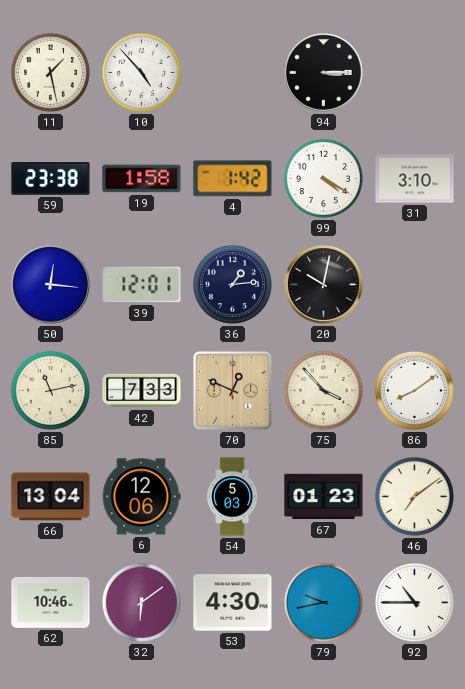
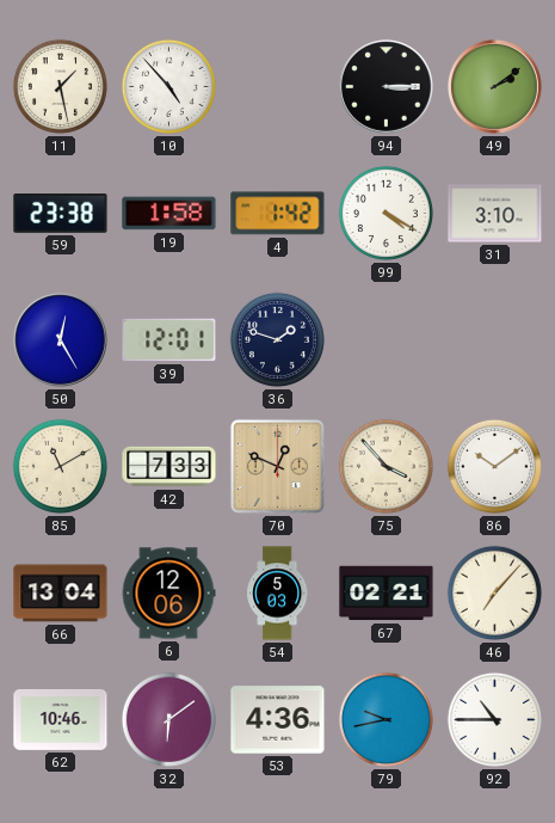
49: none -> 2:09 (495, 87)
50: 12:16 -> 12:25 (61, 340)
36: 1:14 -> 1:48 (277, 339)
20: 10:02 -> none (324, 285)
85: 11:13 -> 11:10 (60, 466)
86: 8:09 -> 10:09 (494, 466)
67: 01:23 -> 02:21 (387, 594)
46: 7:09 -> 7:07 (494, 592)
53: 4:30 -> 4:36 (278, 720)
